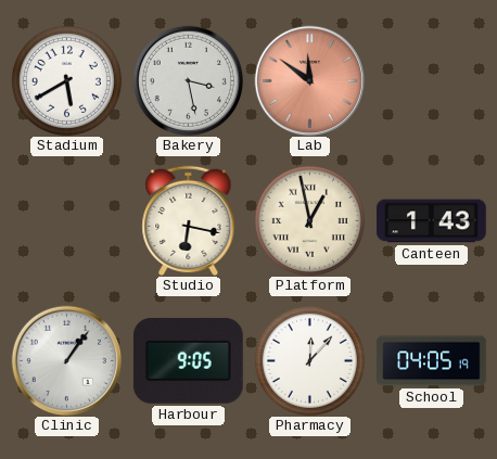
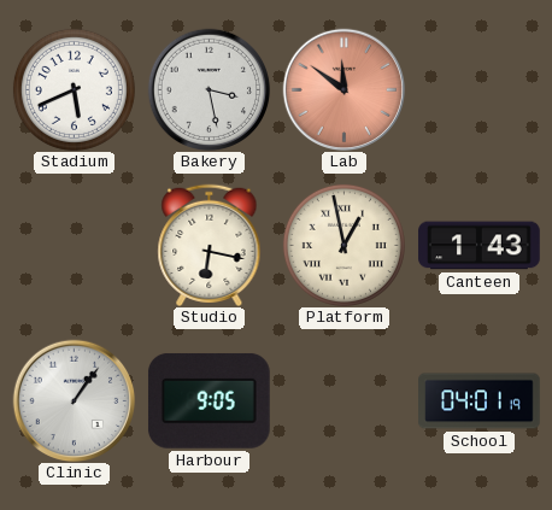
Stadium: 5:40 -> 5:41 (74, 89)
Pharmacy: 12:07 -> none (309, 360)
School: 04:05 -> 04:01 (480, 401)
